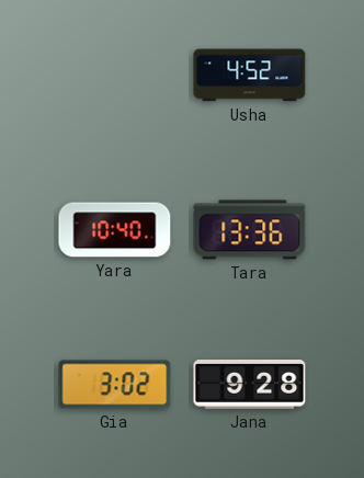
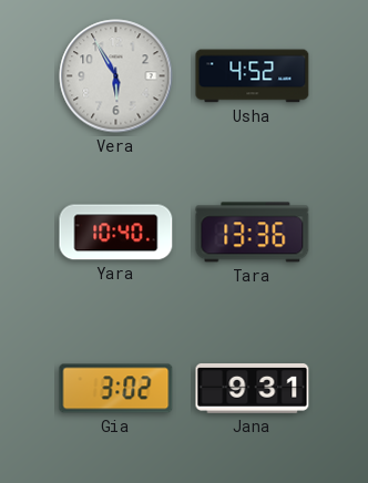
Vera: none -> 5:55 (116, 76)
Jana: 9:28 -> 9:31 (253, 389)
